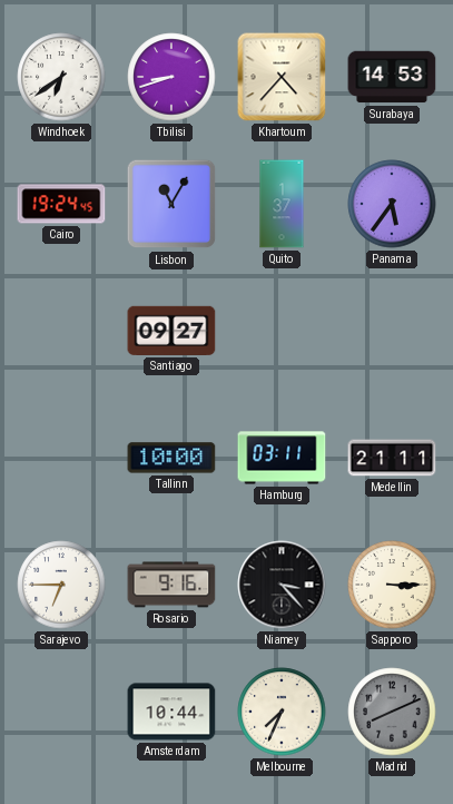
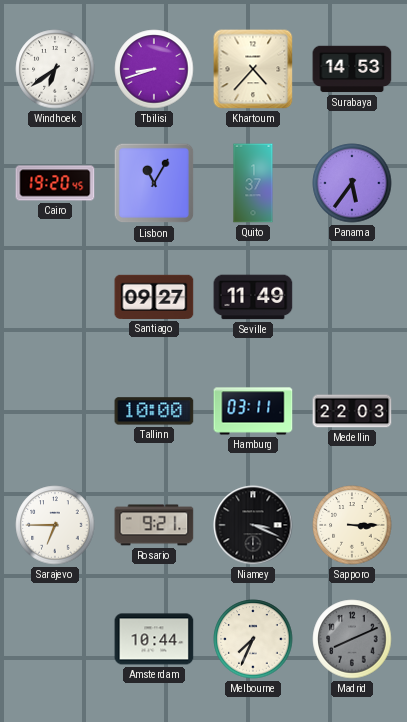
Cairo: 19:24 -> 19:20 (55, 183)
Seville: none -> 11:49 (253, 297)
Medellin: 21:11 -> 22:03 (352, 411)
Rosario: 9:16 -> 9:21 (154, 525)
Niamey: 3:23 -> 3:19 (253, 525)
